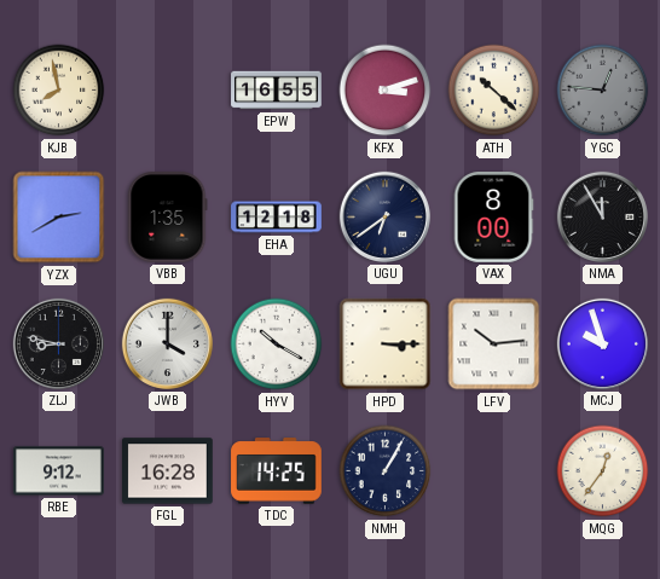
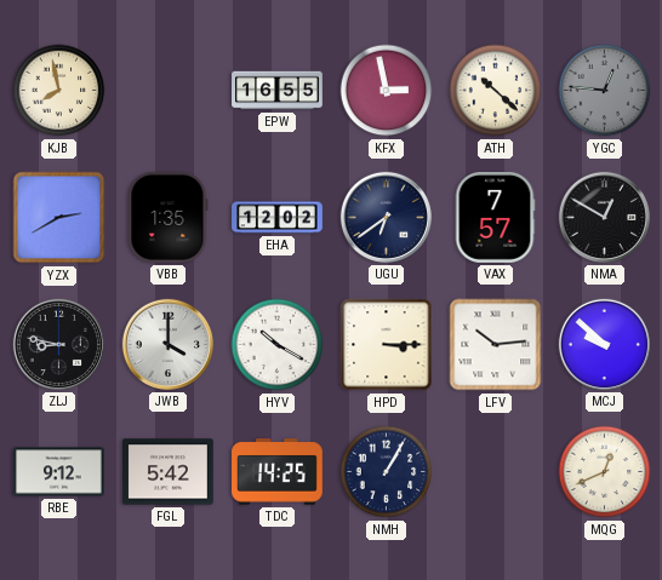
KFX: 3:12 -> 2:58 (387, 91)
EHA: 12:18 -> 12:02 (278, 218)
VAX: 8:00 -> 7:57 (495, 218)
NMA: 11:55 -> 12:50 (604, 217)
MCJ: 9:57 -> 9:52 (604, 344)
FGL: 16:28 -> 5:42 (169, 472)
MQG: 12:36 -> 12:41 (605, 472)
